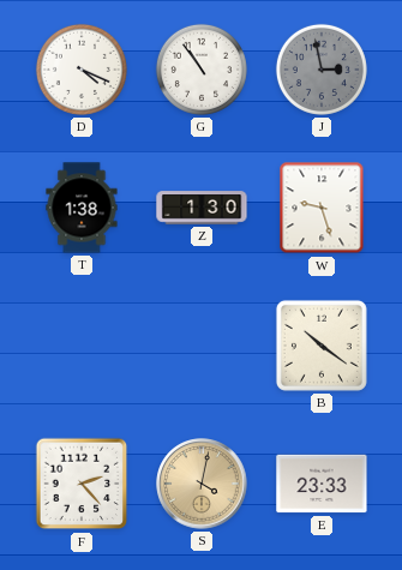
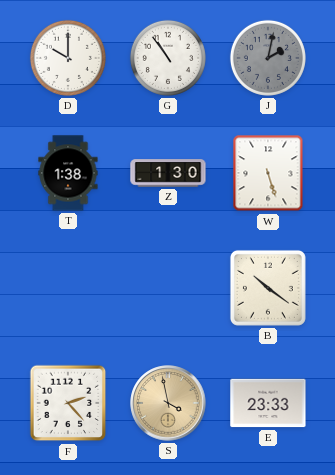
D: 4:19 -> 10:00 (68, 58)
J: 2:58 -> 2:02 (268, 58)
W: 9:27 -> 5:27 (268, 173)
S: 4:02 -> 3:58 (168, 403)
